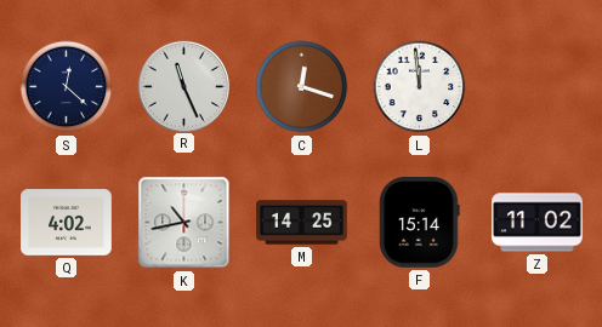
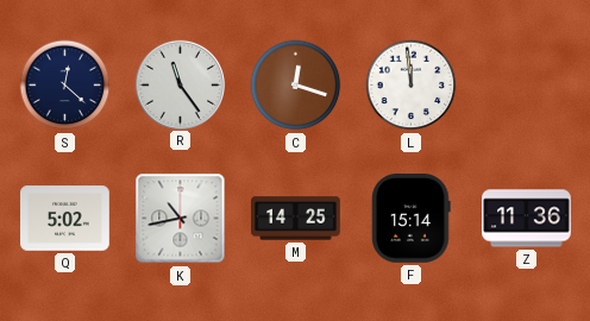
R: 11:26 -> 11:24 (180, 84)
Q: 4:02 -> 5:02 (65, 219)
Z: 11:02 -> 11:36 (527, 219)
